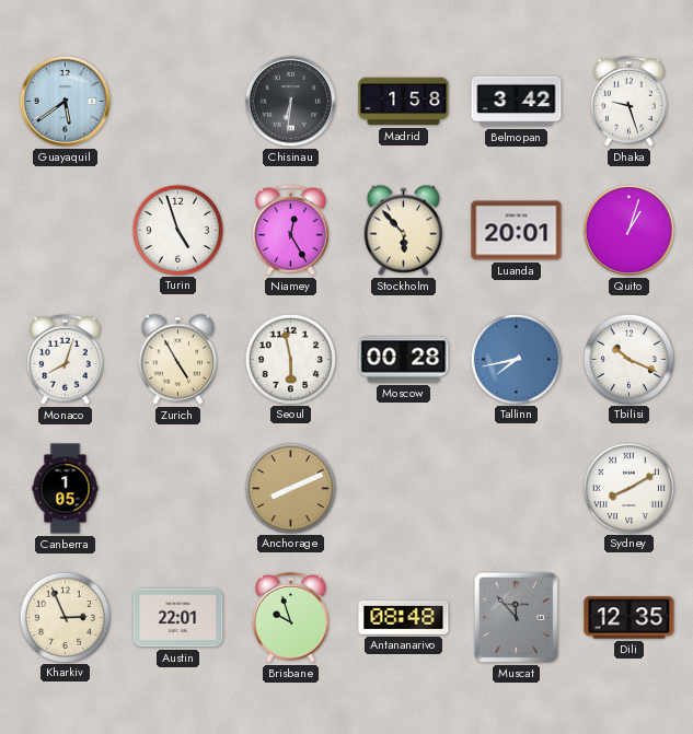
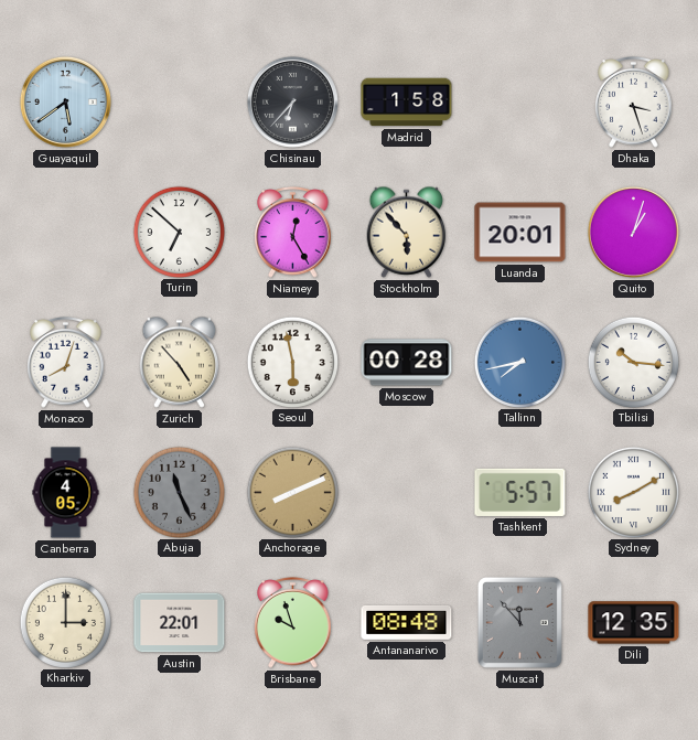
Chisinau: 6:31 -> 6:37 (292, 101)
Belmopan: 3:42 -> none (517, 102)
Dhaka: 9:27 -> 3:27 (634, 103)
Turin: 4:57 -> 6:52 (179, 232)
Zurich: 4:55 -> 4:53 (180, 362)
Tbilisi: 10:19 -> 10:16 (633, 362)
Canberra: 1:05 -> 4:05 (66, 493)
Abuja: none -> 11:26 (179, 492)
Tashkent: none -> 5:57 (520, 492)
Kharkiv: 2:56 -> 3:00 (65, 622)
